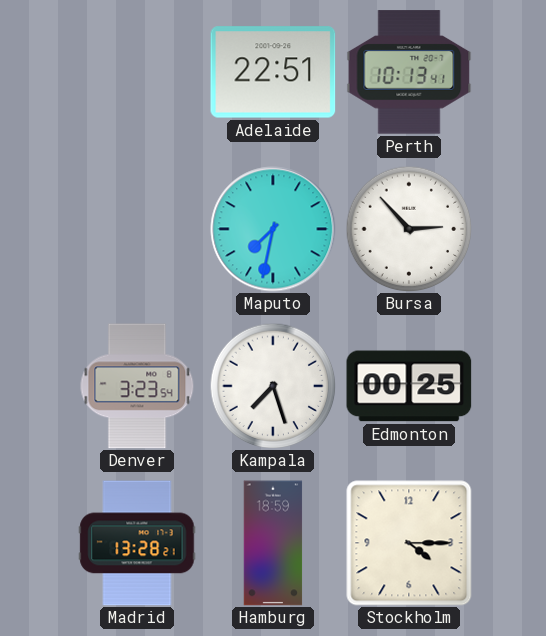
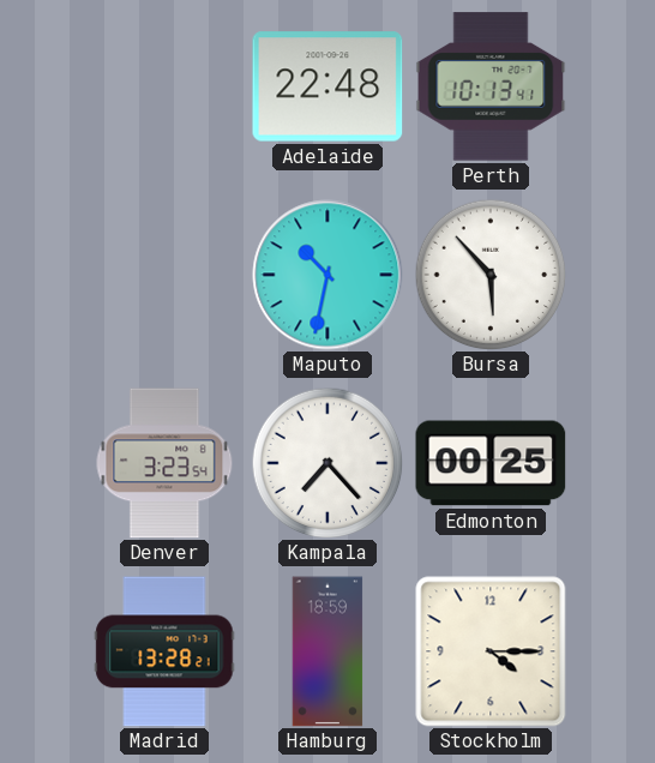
Adelaide: 22:51 -> 22:48 (327, 86)
Maputo: 7:32 -> 10:32 (327, 275)
Bursa: 2:53 -> 5:53 (491, 275)
Kampala: 7:27 -> 7:23 (327, 463)
